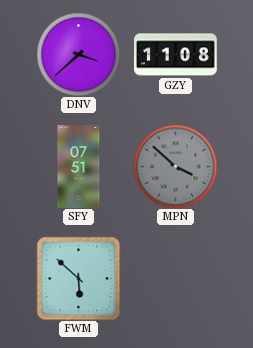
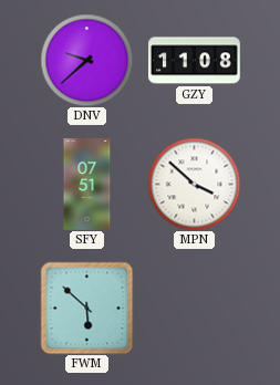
DNV: 3:38 -> 9:38 (86, 60)
MPN dial: grey -> white (194, 184)
